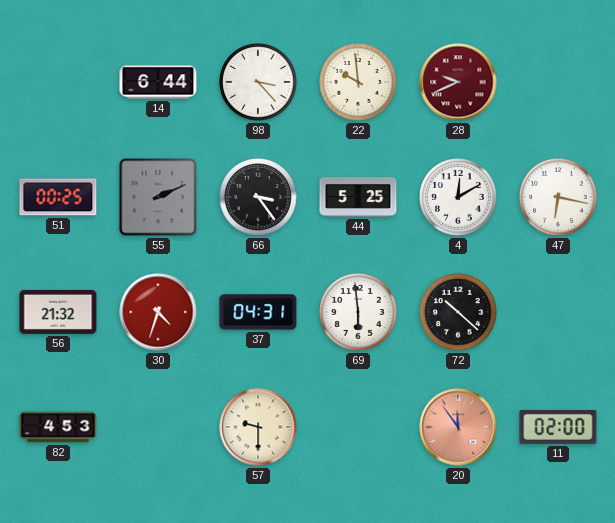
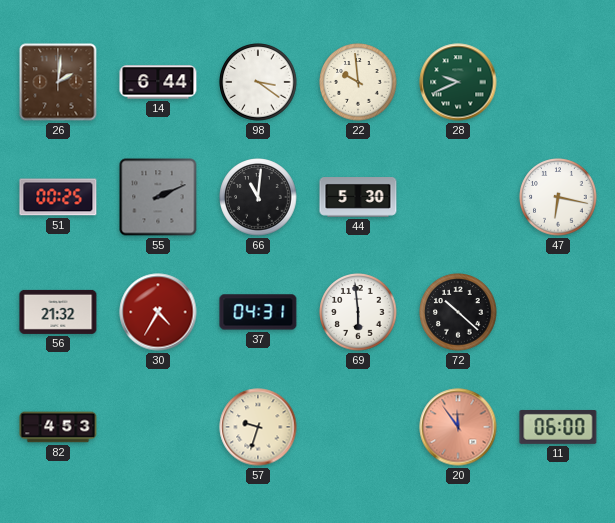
26: none -> 2:01 (58, 82)
98: 3:23 -> 3:21 (258, 82)
28 dial: burgundy -> green (458, 82)
66: 3:24 -> 11:01 (258, 197)
44: 5:25 -> 5:30 (358, 198)
4: 12:10 -> none (458, 197)
30: 4:33 -> 4:35 (158, 312)
57: 9:30 -> 9:33 (258, 427)
11: 02:00 -> 06:00 (558, 427)
